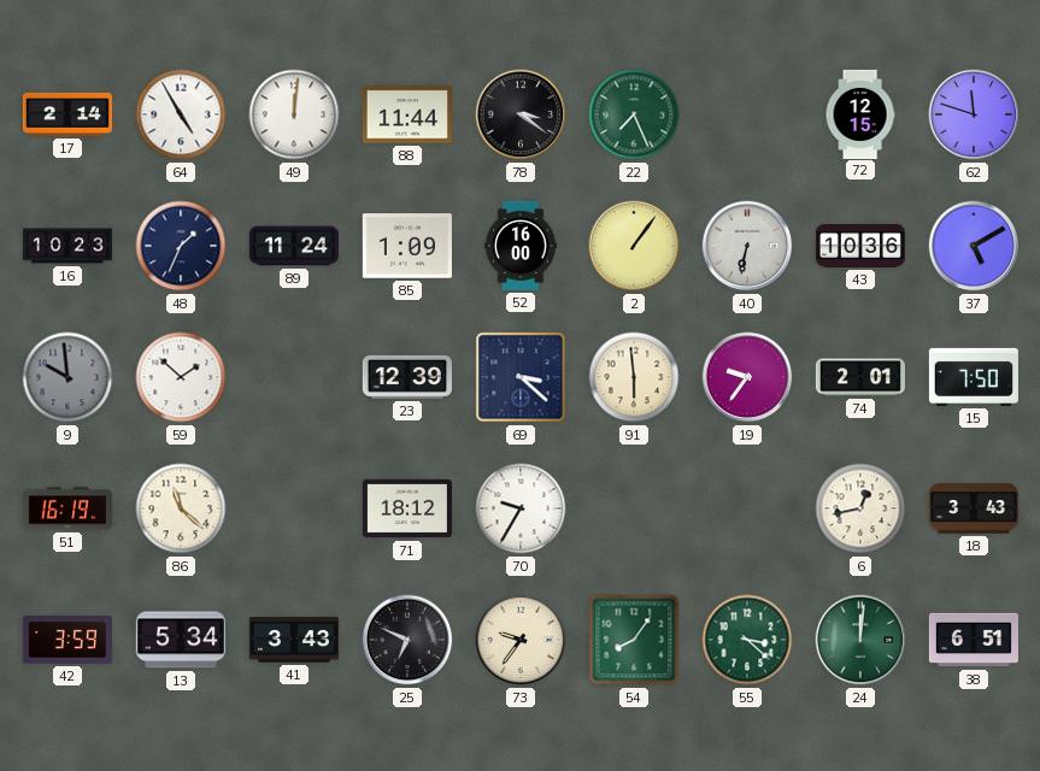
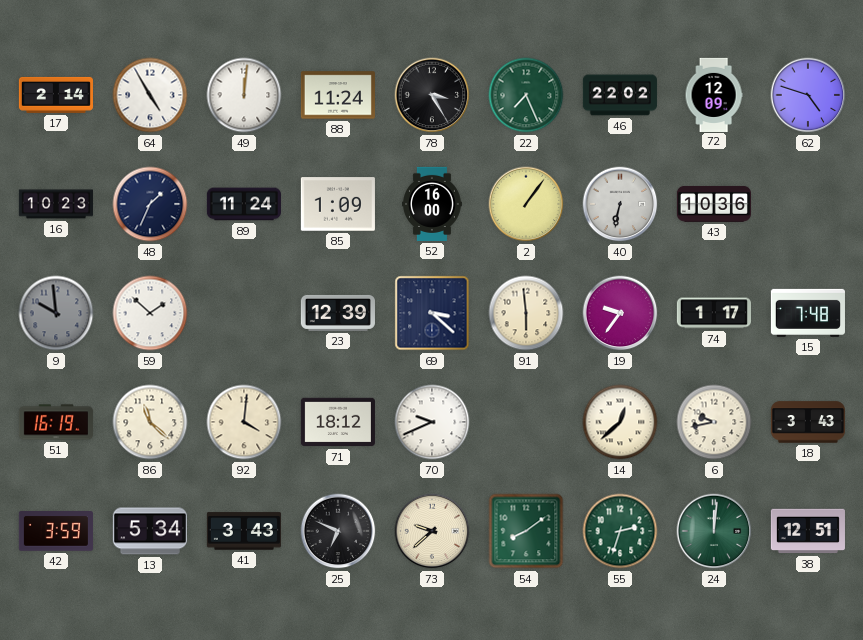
88: 11:44 -> 11:24 (338, 95)
78: 3:21 -> 3:25 (432, 95)
46: none -> 22:02 (620, 95)
72: 12:15 -> 12:09 (714, 94)
62: 11:48 -> 4:48 (808, 95)
37: 5:10 -> none (974, 246)
74: 2:01 -> 1:17 (714, 313)
15: 7:50 -> 7:48 (808, 313)
92: none -> 4:01 (244, 422)
70: 9:35 -> 9:41 (432, 422)
14: none -> 12:38 (620, 422)
6: 12:43 -> 9:43 (714, 422)
73: 9:36 -> 9:38 (432, 531)
54: 8:06 -> 8:09 (526, 531)
55: 3:22 -> 2:33 (620, 531)
38: 6:51 -> 12:51 (808, 531)
